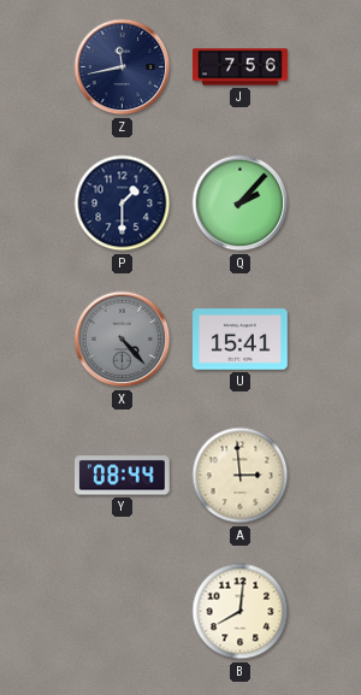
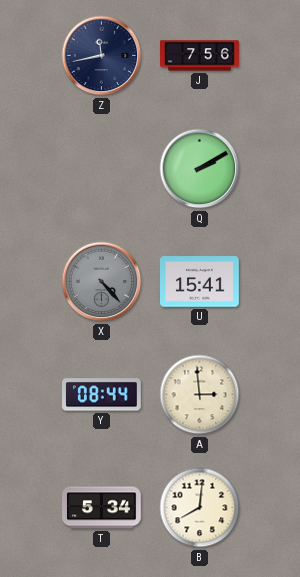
P: 1:30 -> none (123, 204)
Q: 2:07 -> 2:10 (200, 169)
T: none -> 5:34 (102, 508)
